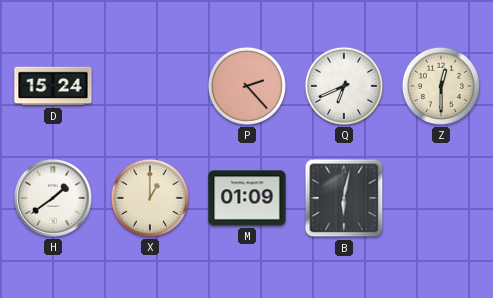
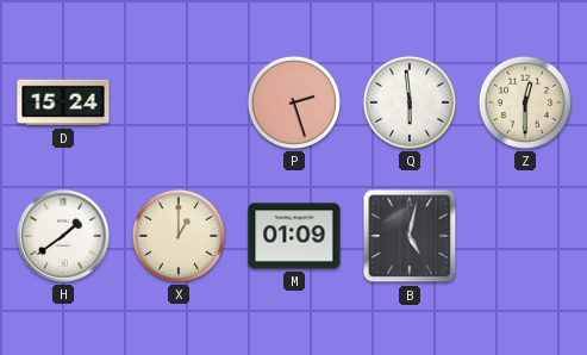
P: 2:23 -> 2:27 (294, 102)
Q: 6:41 -> 5:59 (410, 102)
B: 6:02 -> 5:02 (410, 236)
